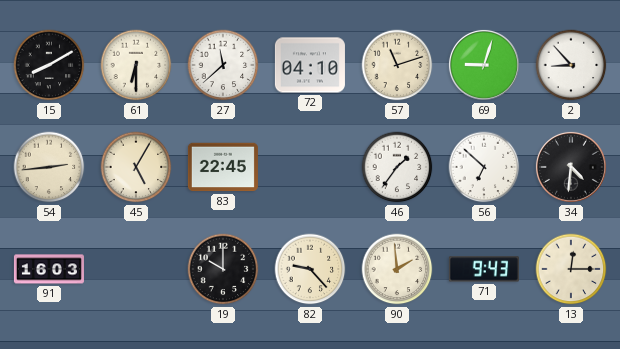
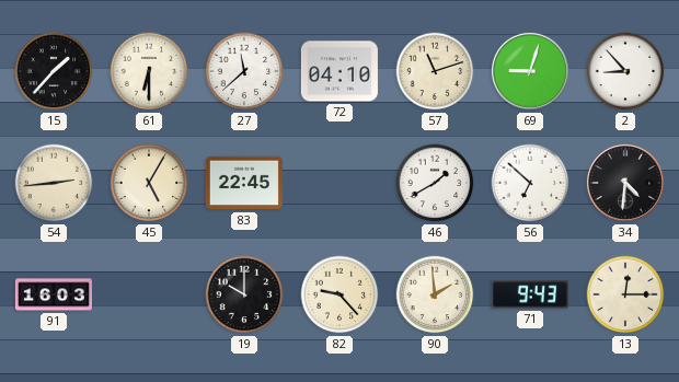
15: 8:10 -> 1:37 (54, 71)
46: 1:36 -> 1:40 (435, 183)
